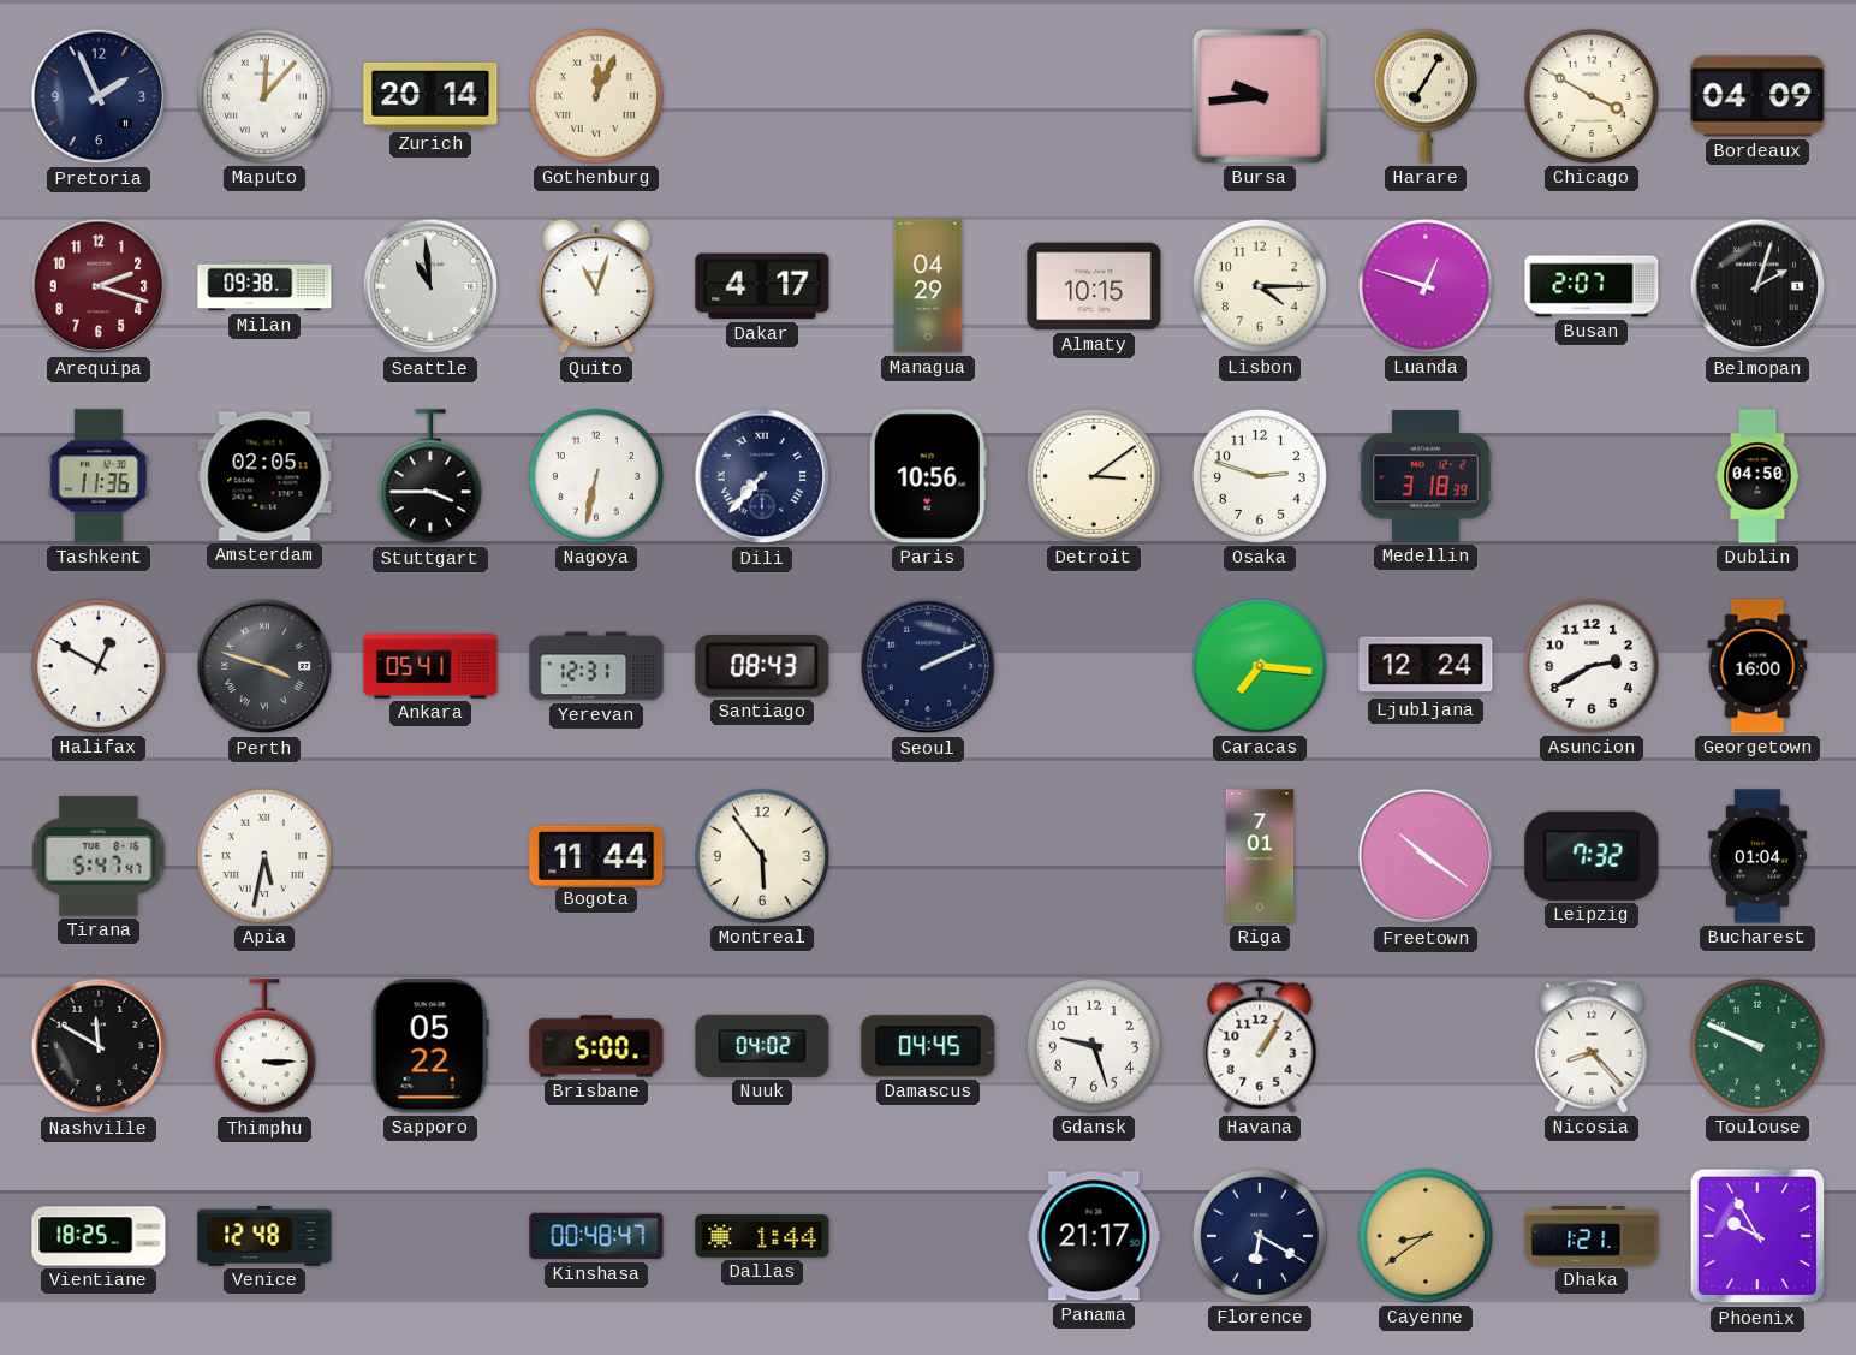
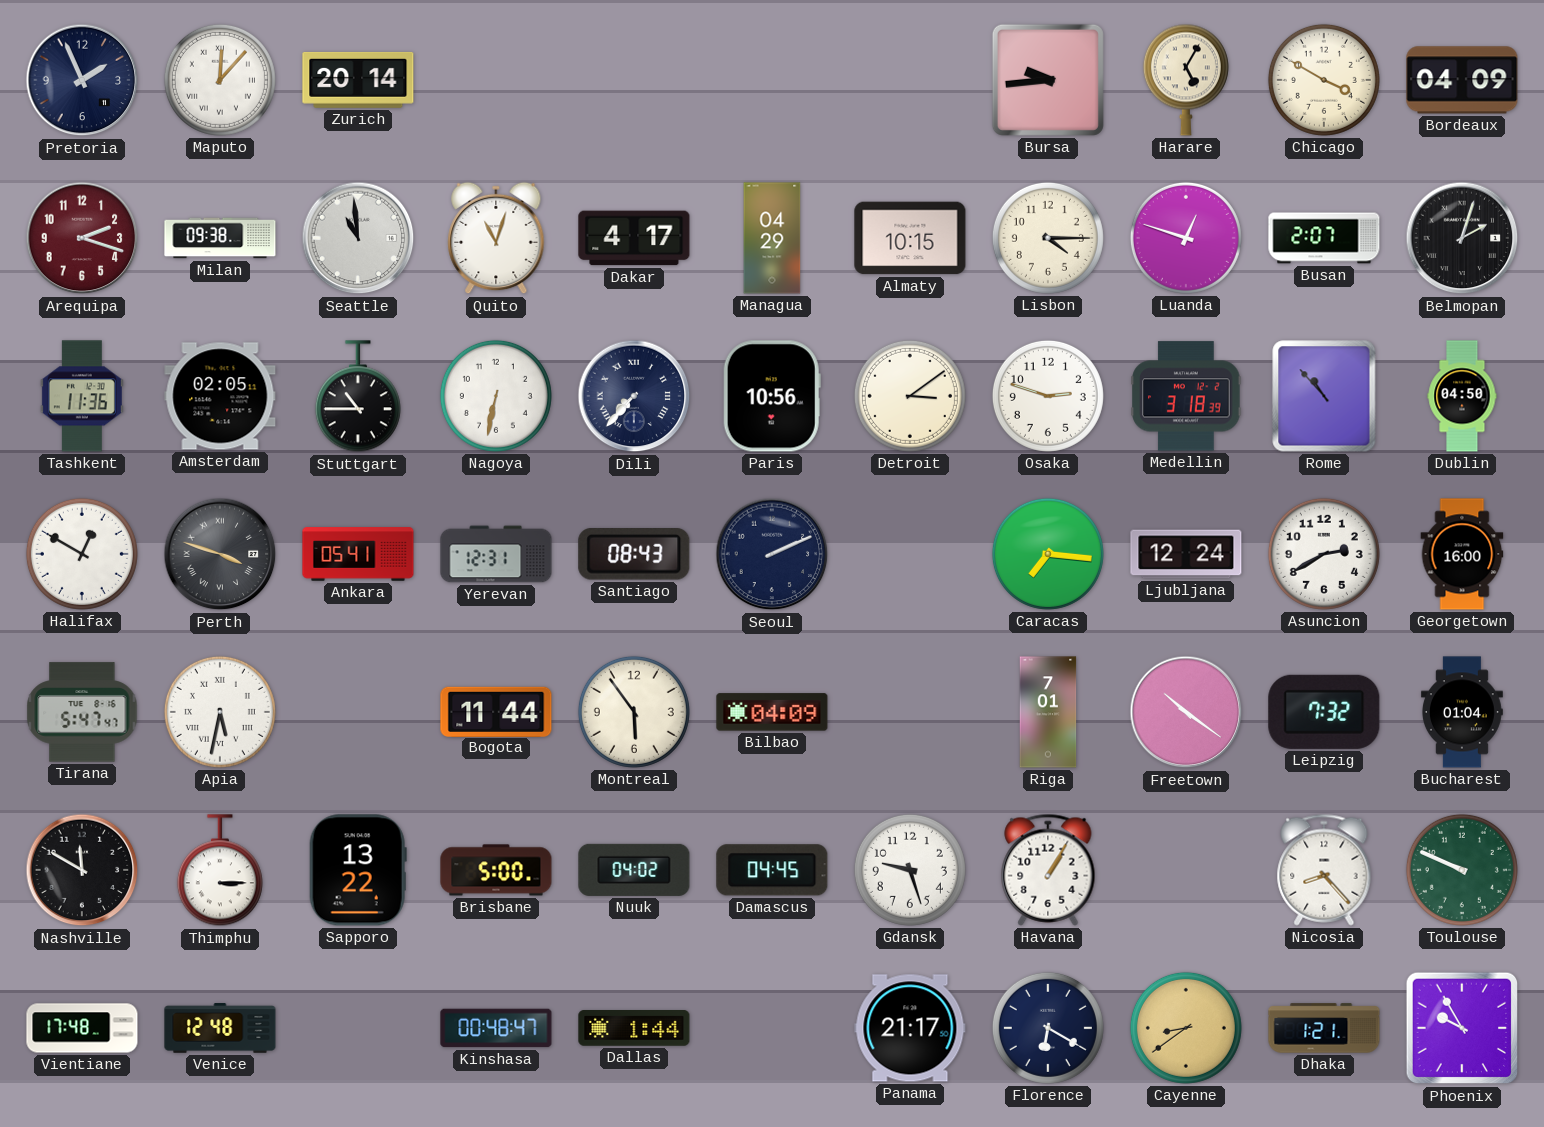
Gothenburg: 12:04 -> none (596, 96)
Harare: 7:05 -> 5:05 (1186, 80)
Stuttgart: 3:45 -> 10:45 (358, 397)
Rome: none -> 10:53 (1324, 396)
Bilbao: none -> 04:09 (772, 712)
Sapporo: 05:22 -> 13:22 (358, 870)
Vientiane: 18:25 -> 17:48 (82, 1028)
